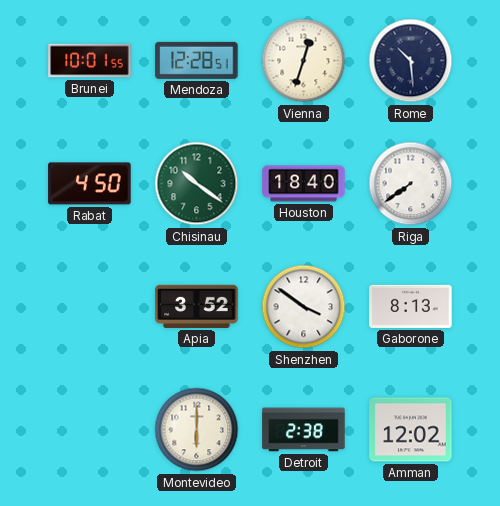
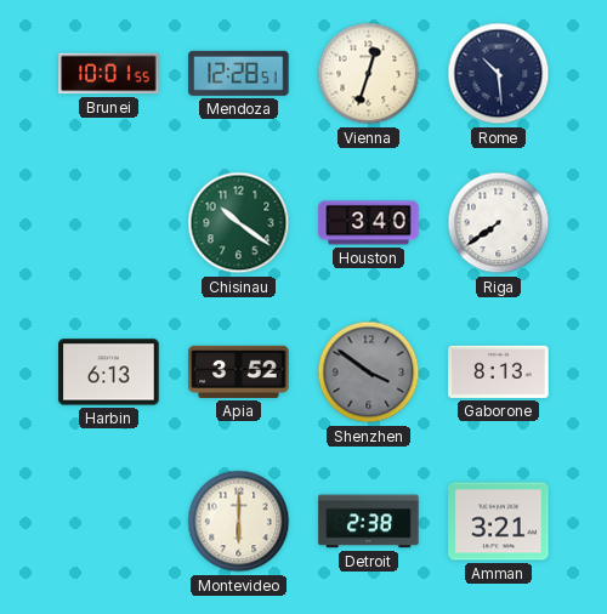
Rabat: 4:50 -> none (90, 184)
Houston: 18:40 -> 3:40 (369, 223)
Harbin: none -> 6:13 (109, 373)
Shenzhen dial: white -> grey (369, 373)
Amman: 12:02 -> 3:21 (499, 522)
